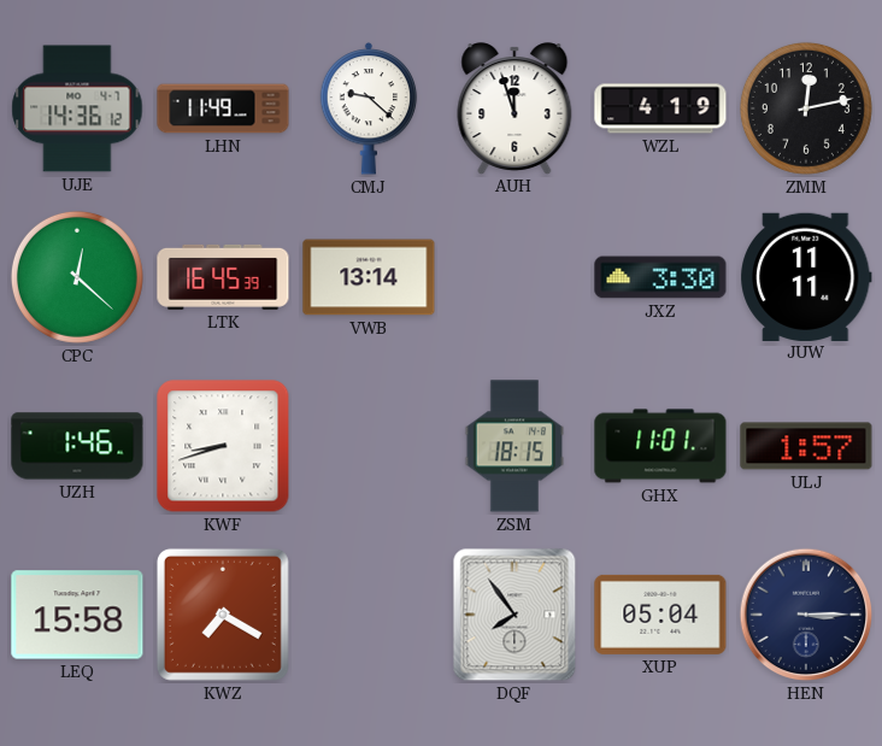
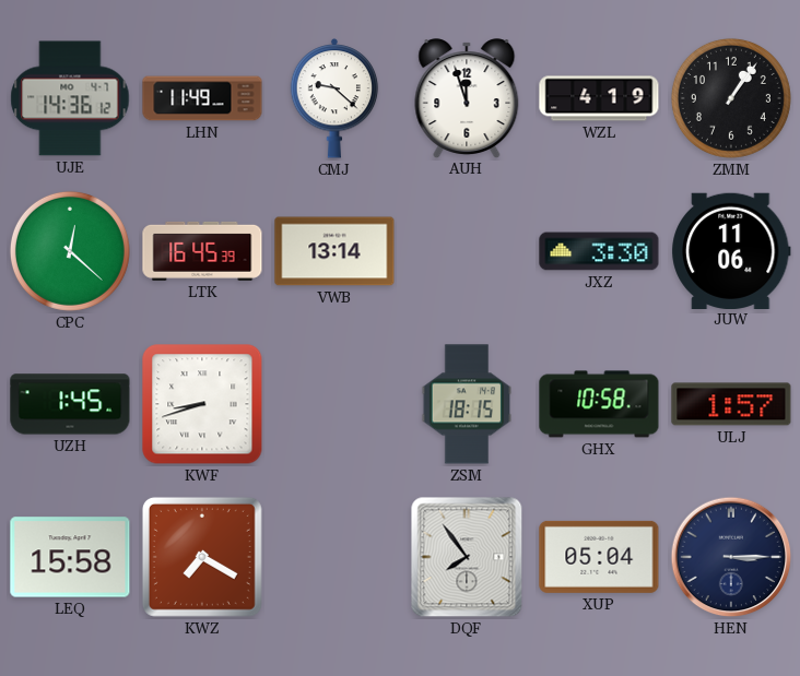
ZMM: 12:13 -> 1:06 (731, 98)
JUW: 11:11 -> 11:06 (732, 250)
UZH: 1:46 -> 1:45 (70, 404)
GHX: 11:01 -> 10:58 (599, 404)
